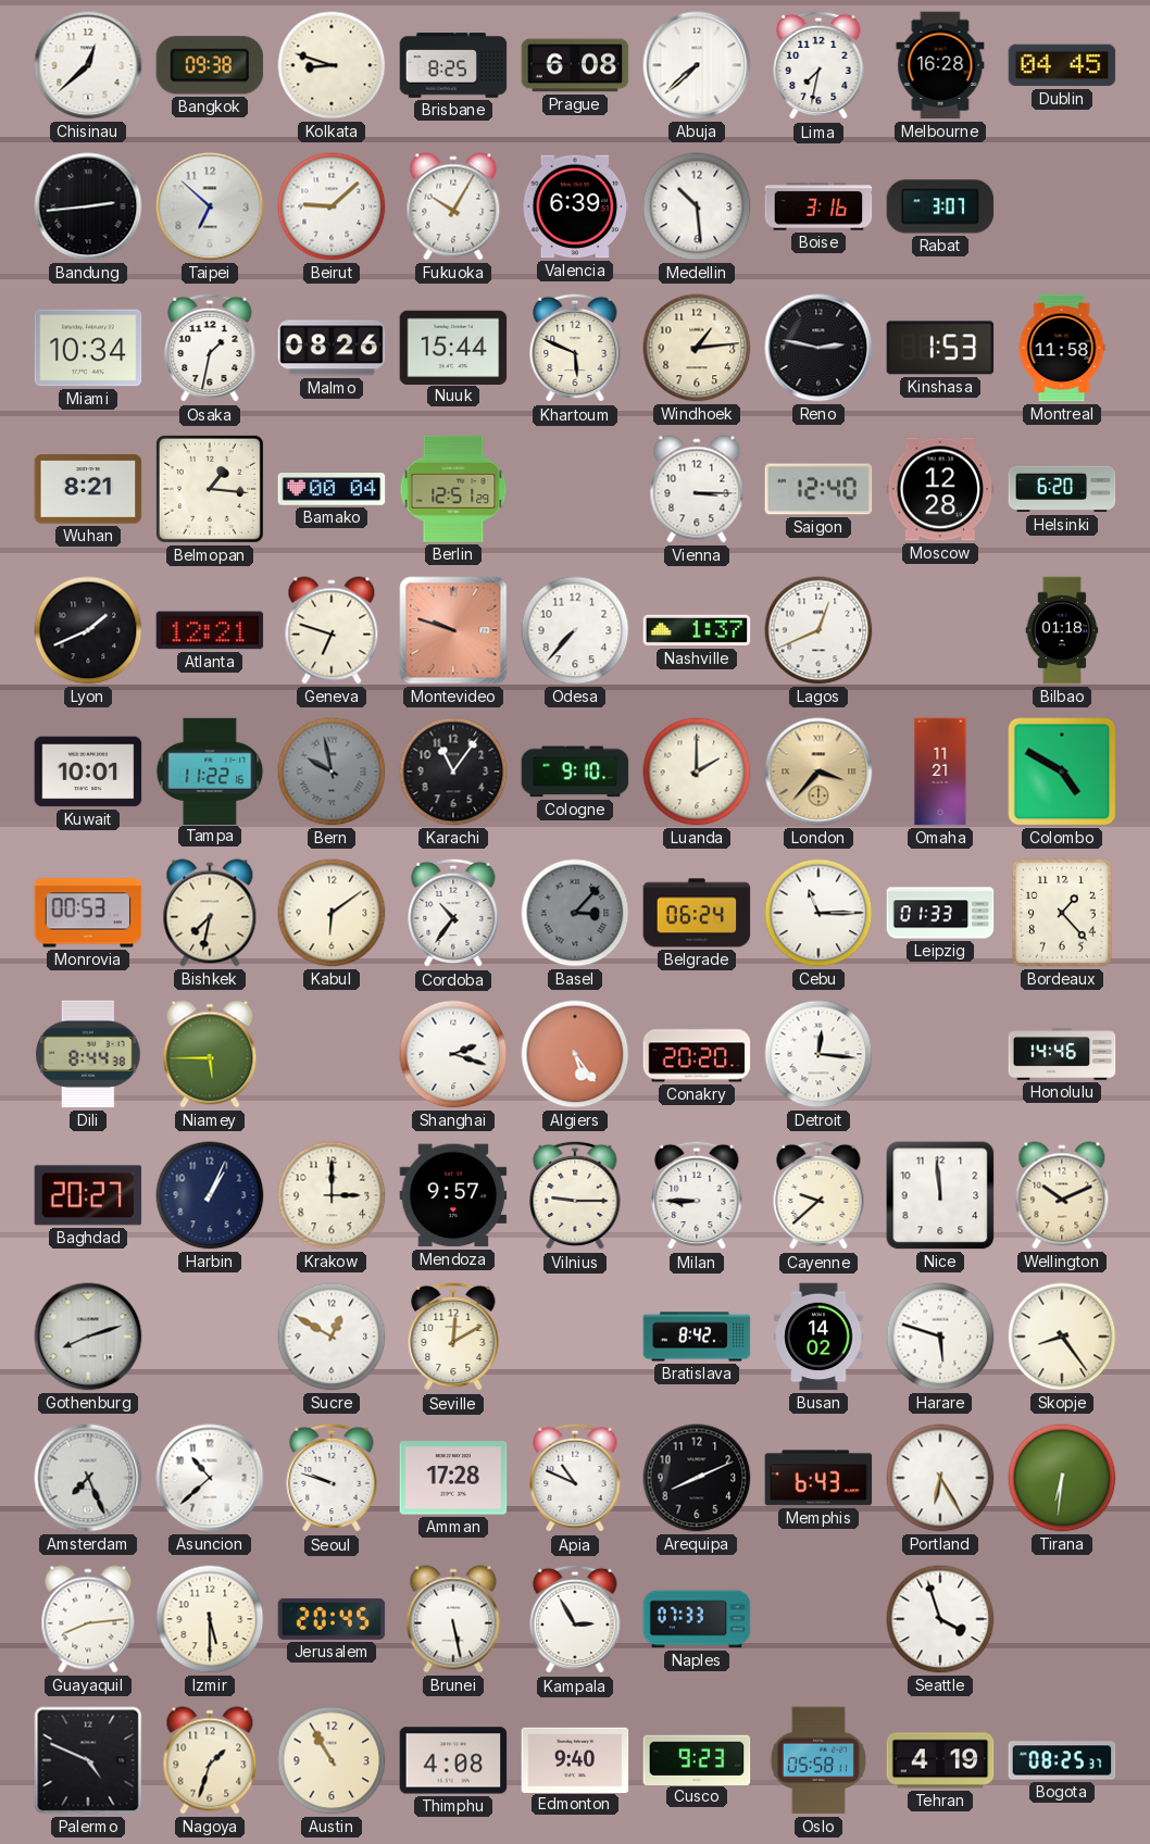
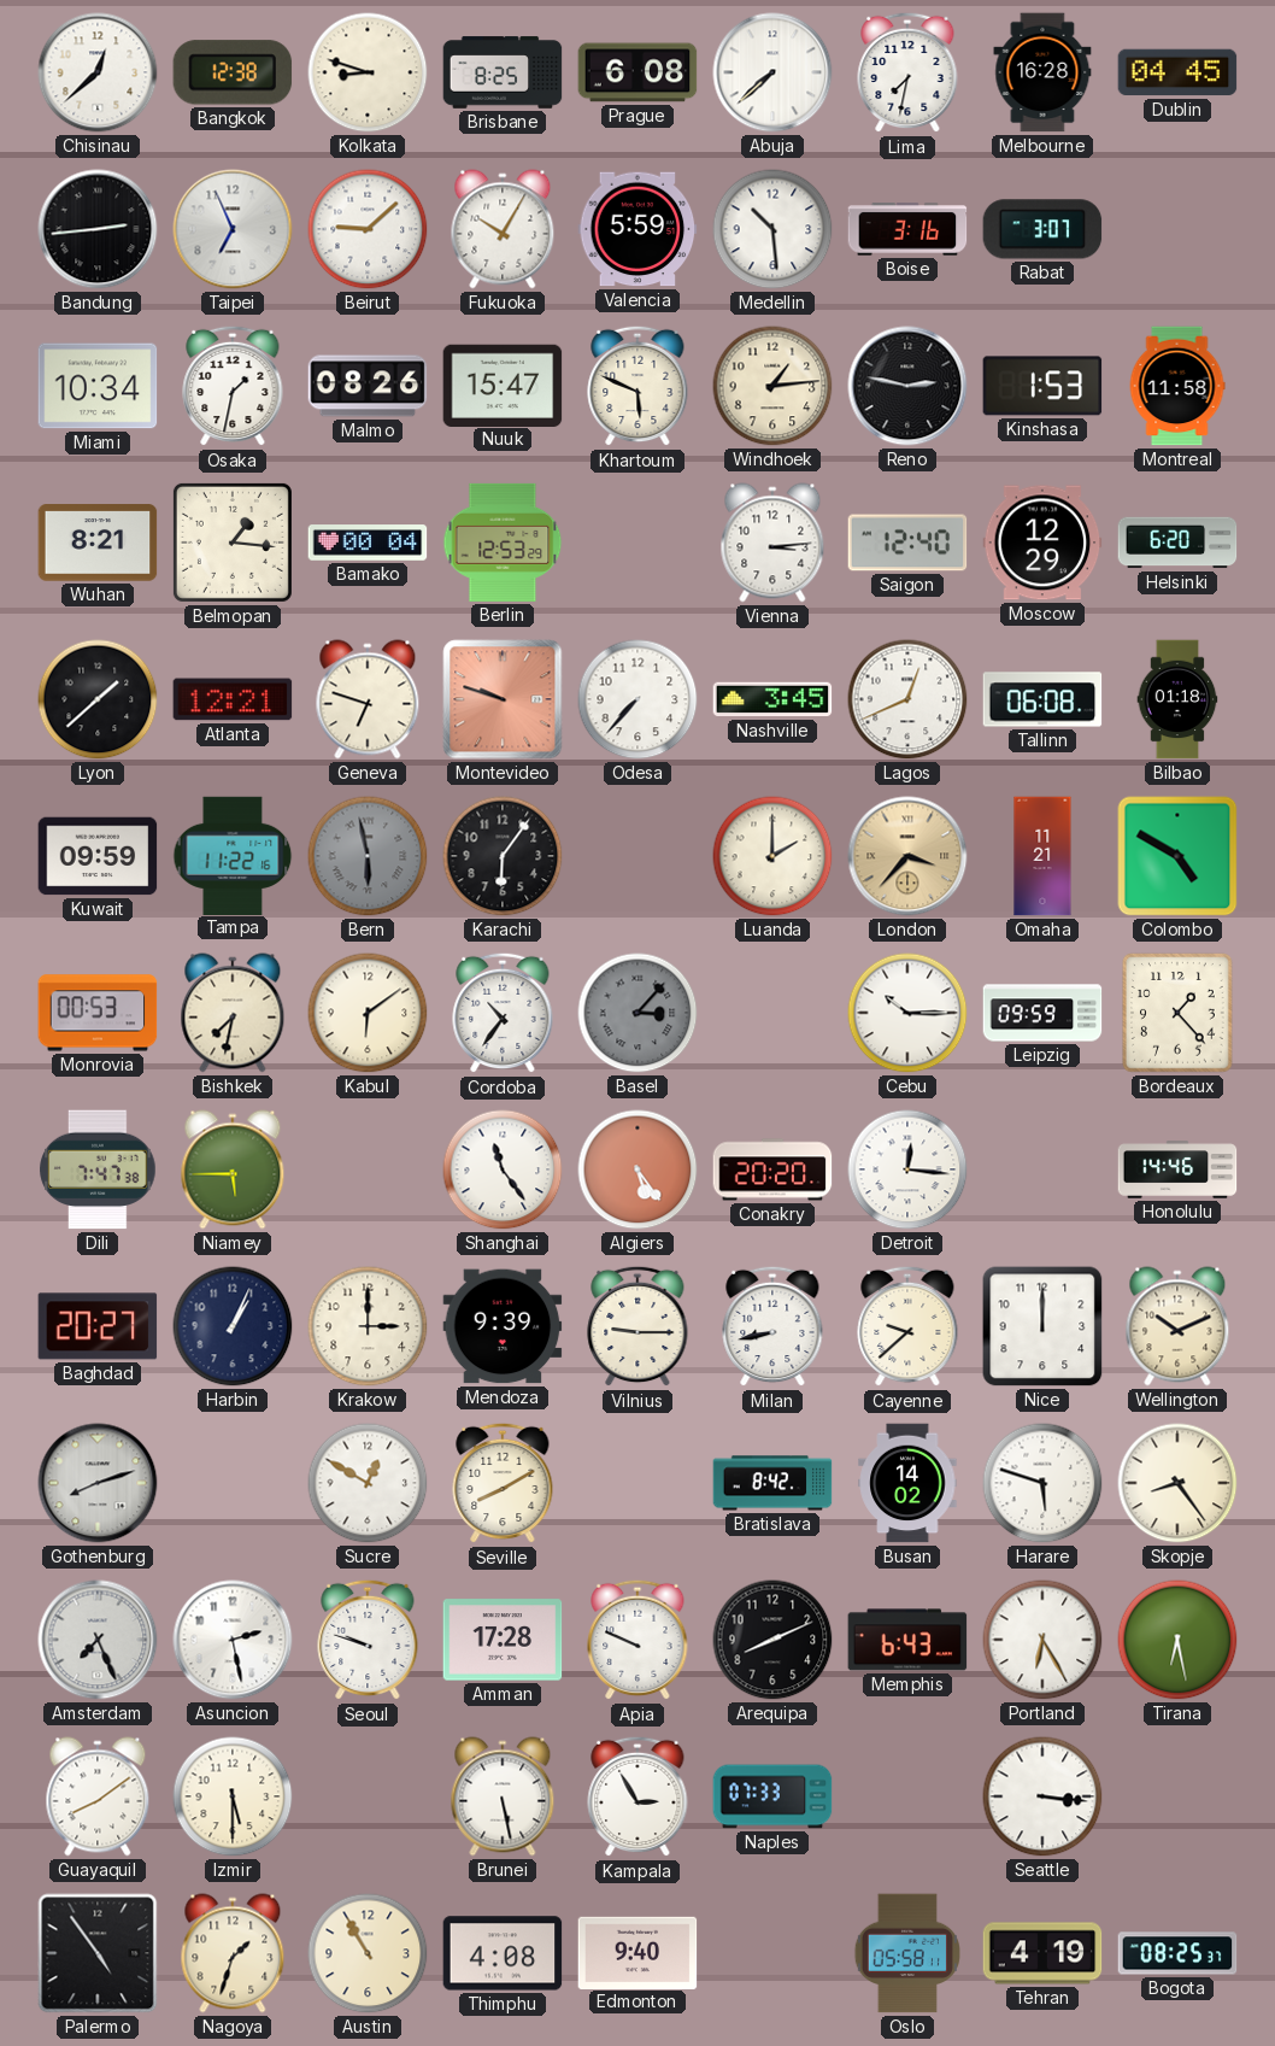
Bangkok: 09:38 -> 12:38 (233, 72)
Taipei: 6:52 -> 6:56 (233, 229)
Valencia: 6:39 -> 5:59 (637, 229)
Nuuk: 15:44 -> 15:47 (503, 385)
Berlin: 12:51 -> 12:53 (503, 543)
Vienna: 3:15 -> 3:14 (772, 543)
Moscow: 12:28 -> 12:29 (1042, 543)
Lyon: 1:41 -> 1:38 (98, 699)
Nashville: 1:37 -> 3:45 (772, 699)
Tallinn: none -> 06:08 (1042, 699)
Kuwait: 10:01 -> 09:59 (98, 856)
Bern: 9:58 -> 5:58 (368, 856)
Karachi: 11:06 -> 6:06 (503, 856)
Cologne: 9:10 -> none (575, 772)
Belgrade: 06:24 -> none (697, 913)
Cebu: 11:15 -> 10:15 (907, 1013)
Leipzig: 01:33 -> 09:59 (1042, 1013)
Dili: 8:44 -> 7:47 (98, 1169)
Shanghai: 2:18 -> 11:24 (503, 1169)
Mendoza: 9:57 -> 9:39 (503, 1326)
Milan: 8:45 -> 8:43 (772, 1326)
Nice: 11:59 -> 12:00 (1042, 1326)
Seville: 12:10 -> 8:10 (503, 1483)
Asuncion: 10:38 -> 2:28 (233, 1640)
Apia: 10:49 -> 9:49 (637, 1640)
Tirana: 6:31 -> 6:28 (1177, 1640)
Guayaquil: 8:14 -> 8:09 (98, 1796)
Jerusalem: 20:45 -> none (332, 1619)
Seattle: 3:57 -> 3:16 (1042, 1796)
Palermo: 4:49 -> 4:54 (98, 1953)
Cusco: 9:23 -> none (697, 1759)
